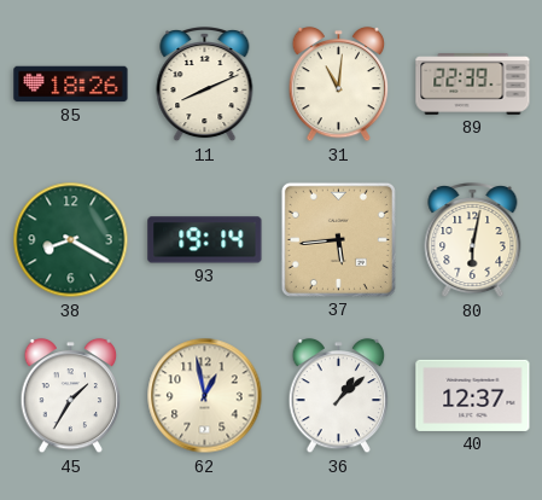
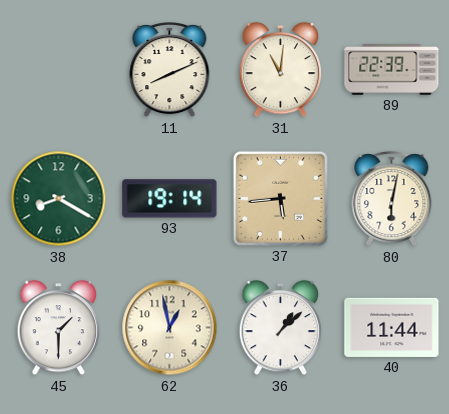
85: 18:26 -> none (71, 85)
45: 1:35 -> 1:30 (59, 328)
40: 12:37 -> 11:44 (392, 327)
